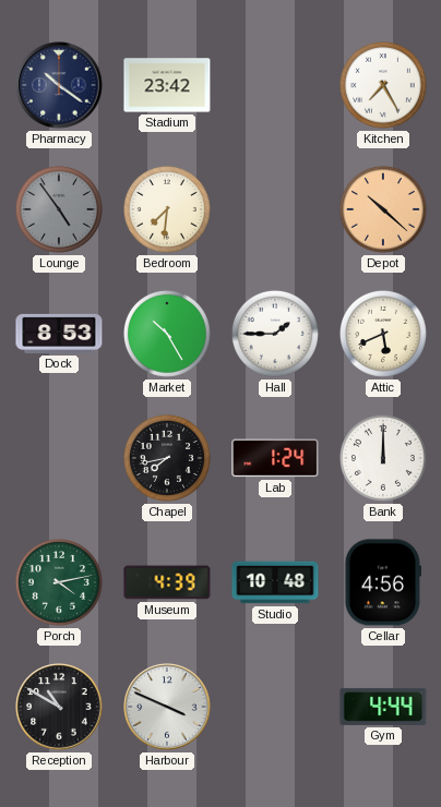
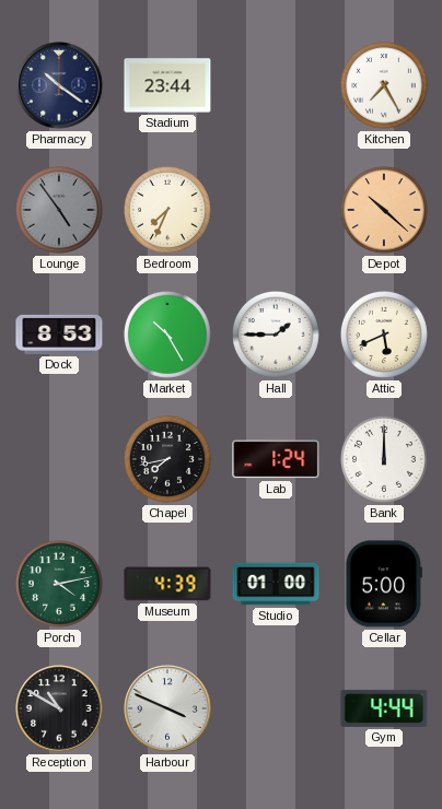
Stadium: 23:42 -> 23:44 (167, 85)
Bedroom: 7:31 -> 7:34 (167, 210)
Studio: 10:48 -> 01:00 (276, 584)
Cellar: 4:56 -> 5:00 (384, 584)
